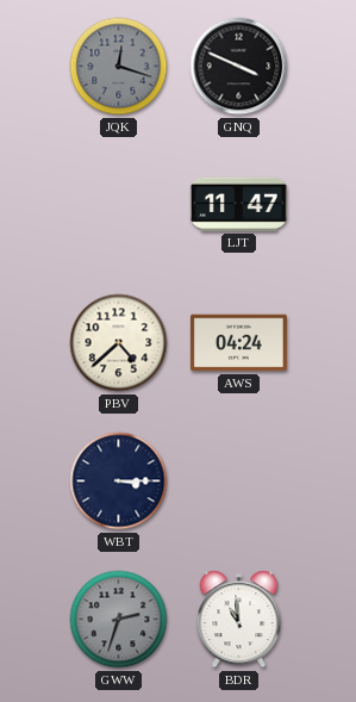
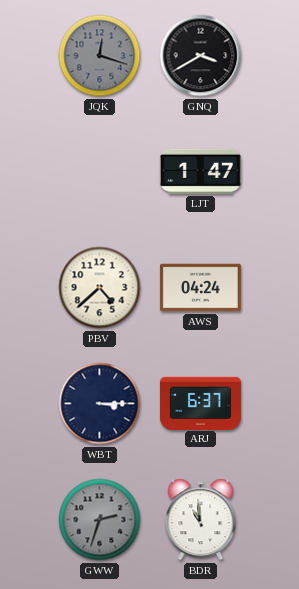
GNQ: 3:49 -> 3:40 (201, 56)
LJT: 11:47 -> 1:47 (200, 171)
ARJ: none -> 6:37 (200, 403)
